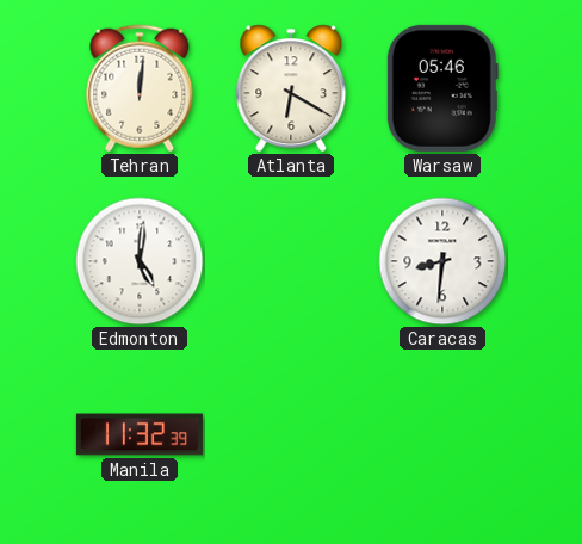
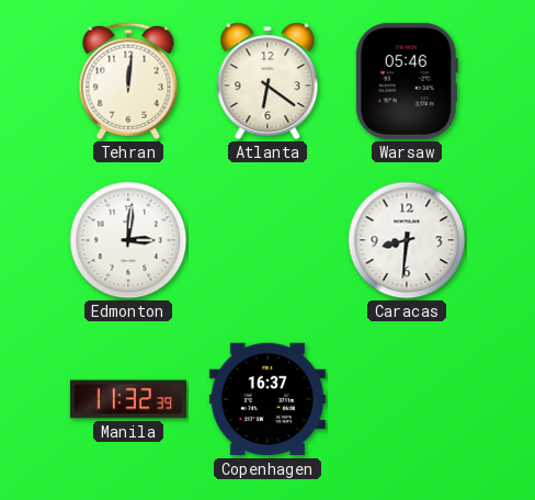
Atlanta: 6:20 -> 6:21 (267, 81)
Edmonton: 5:01 -> 3:01 (128, 240)
Copenhagen: none -> 16:37 (267, 399)
